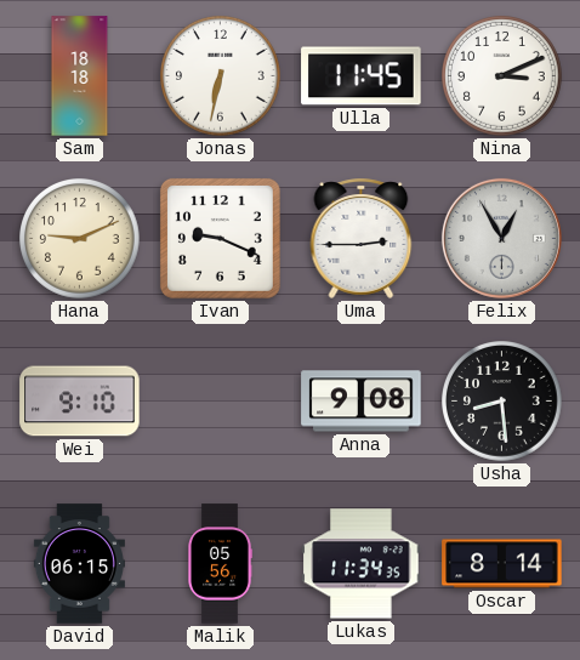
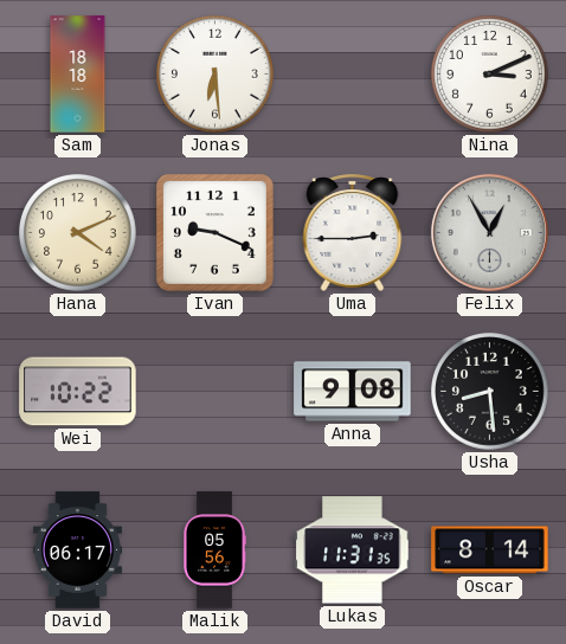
Jonas: 6:32 -> 6:29 (216, 75)
Ulla: 11:45 -> none (362, 76)
Hana: 9:11 -> 4:11 (78, 233)
Wei: 9:10 -> 10:22 (78, 392)
David: 06:15 -> 06:17 (77, 550)
Lukas: 11:34 -> 11:31 (353, 550)
